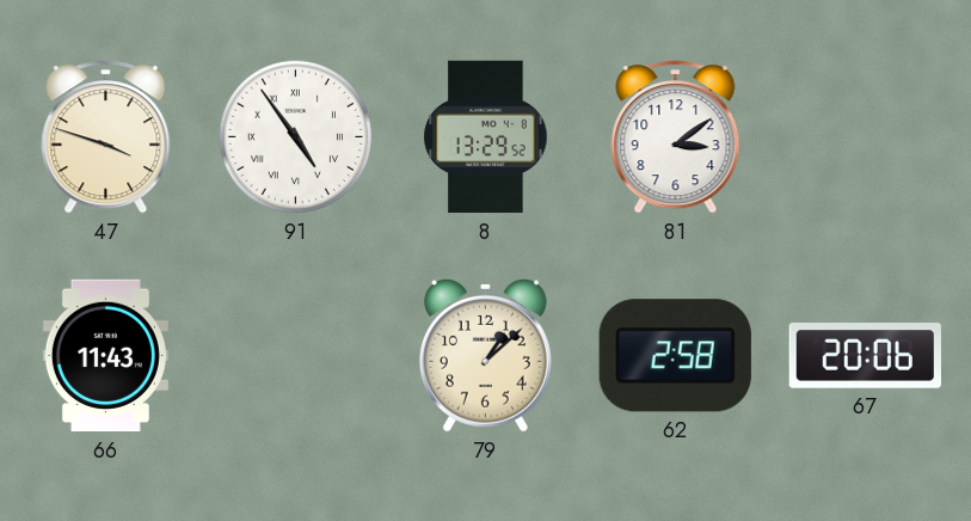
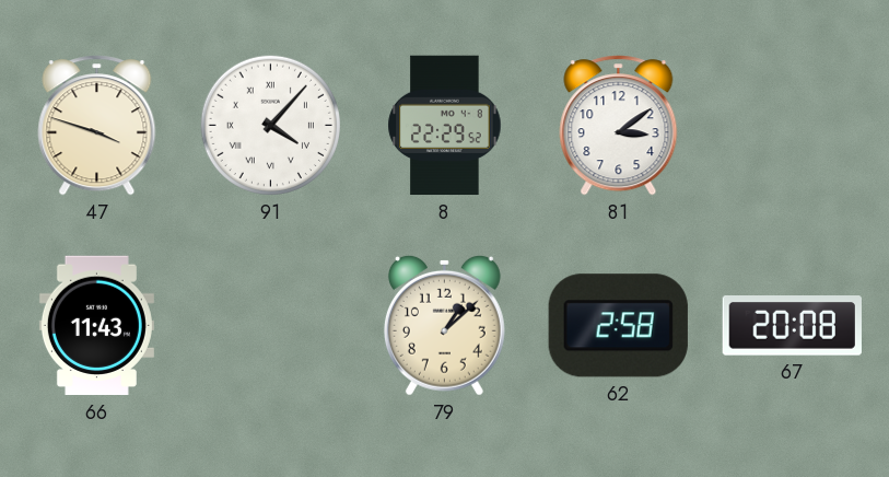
91: 4:54 -> 4:07 (270, 125)
8: 13:29 -> 22:29 (445, 126)
67: 20:06 -> 20:08 (792, 326)
